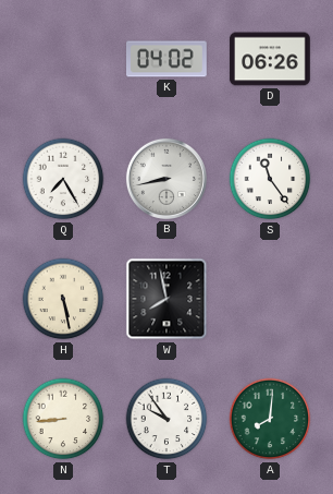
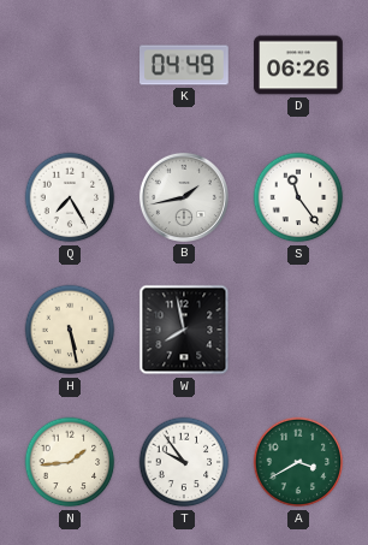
K: 04:02 -> 04:49 (185, 65)
B: 8:43 -> 1:43 (184, 197)
N: 8:44 -> 1:44 (70, 462)
A: 8:01 -> 3:40 (298, 462)
